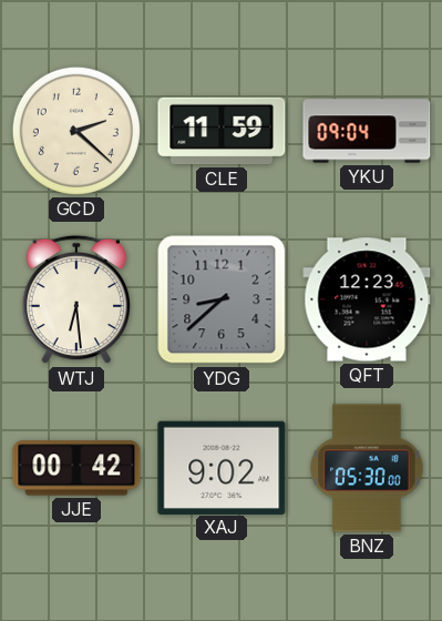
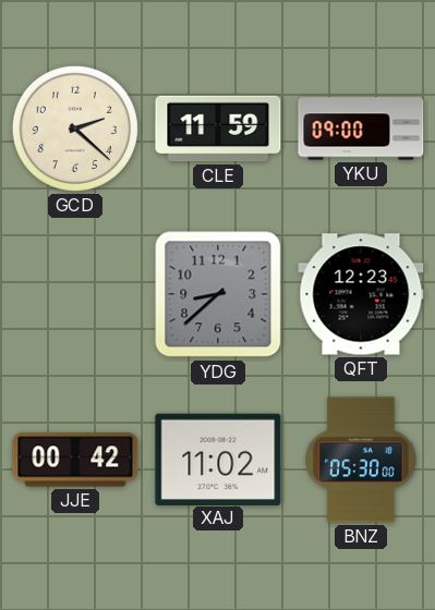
YKU: 09:04 -> 09:00 (361, 129)
WTJ: 6:29 -> none (75, 299)
XAJ: 9:02 -> 11:02 (218, 459)
